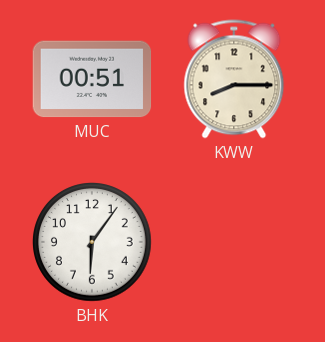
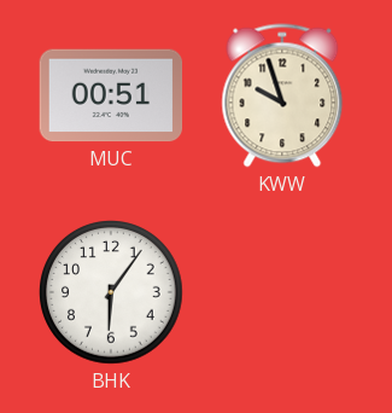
KWW: 8:15 -> 9:57 (282, 95)
